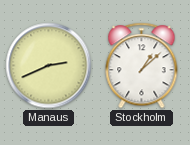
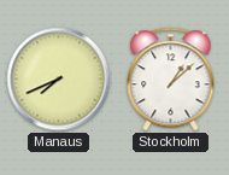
Manaus: 2:41 -> 7:41 (59, 80)
